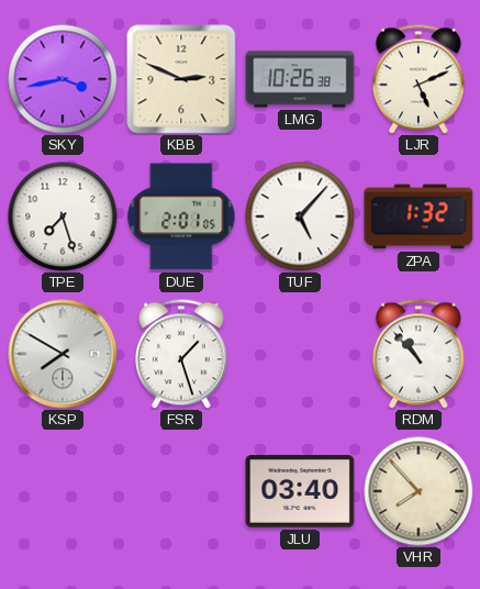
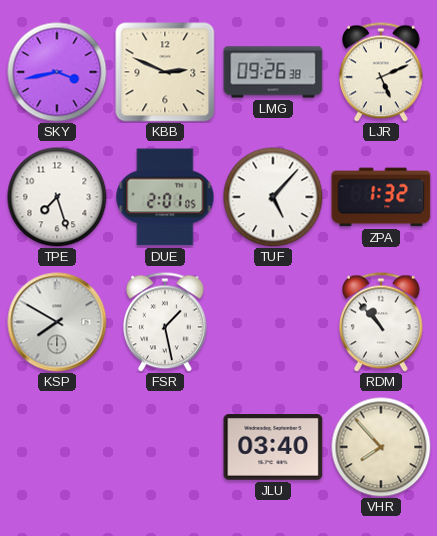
LMG: 10:26 -> 09:26 (273, 72)
FSR: 1:27 -> 1:28 (165, 322)
